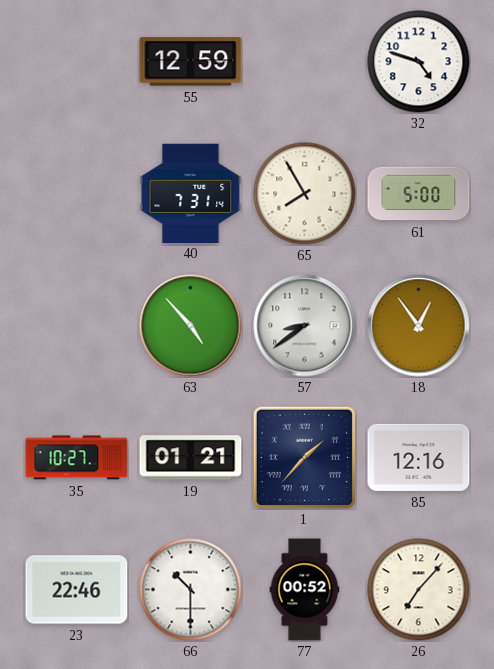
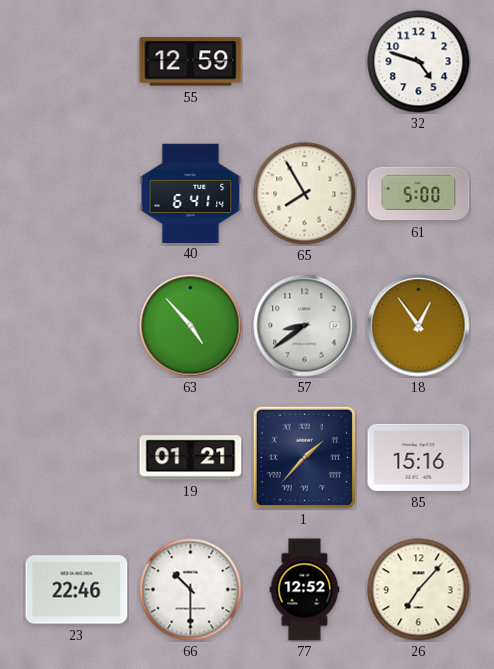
40: 7:31 -> 6:41 (191, 193)
35: 10:27 -> none (77, 458)
85: 12:16 -> 15:16 (419, 457)
77: 00:52 -> 12:52 (305, 590)
